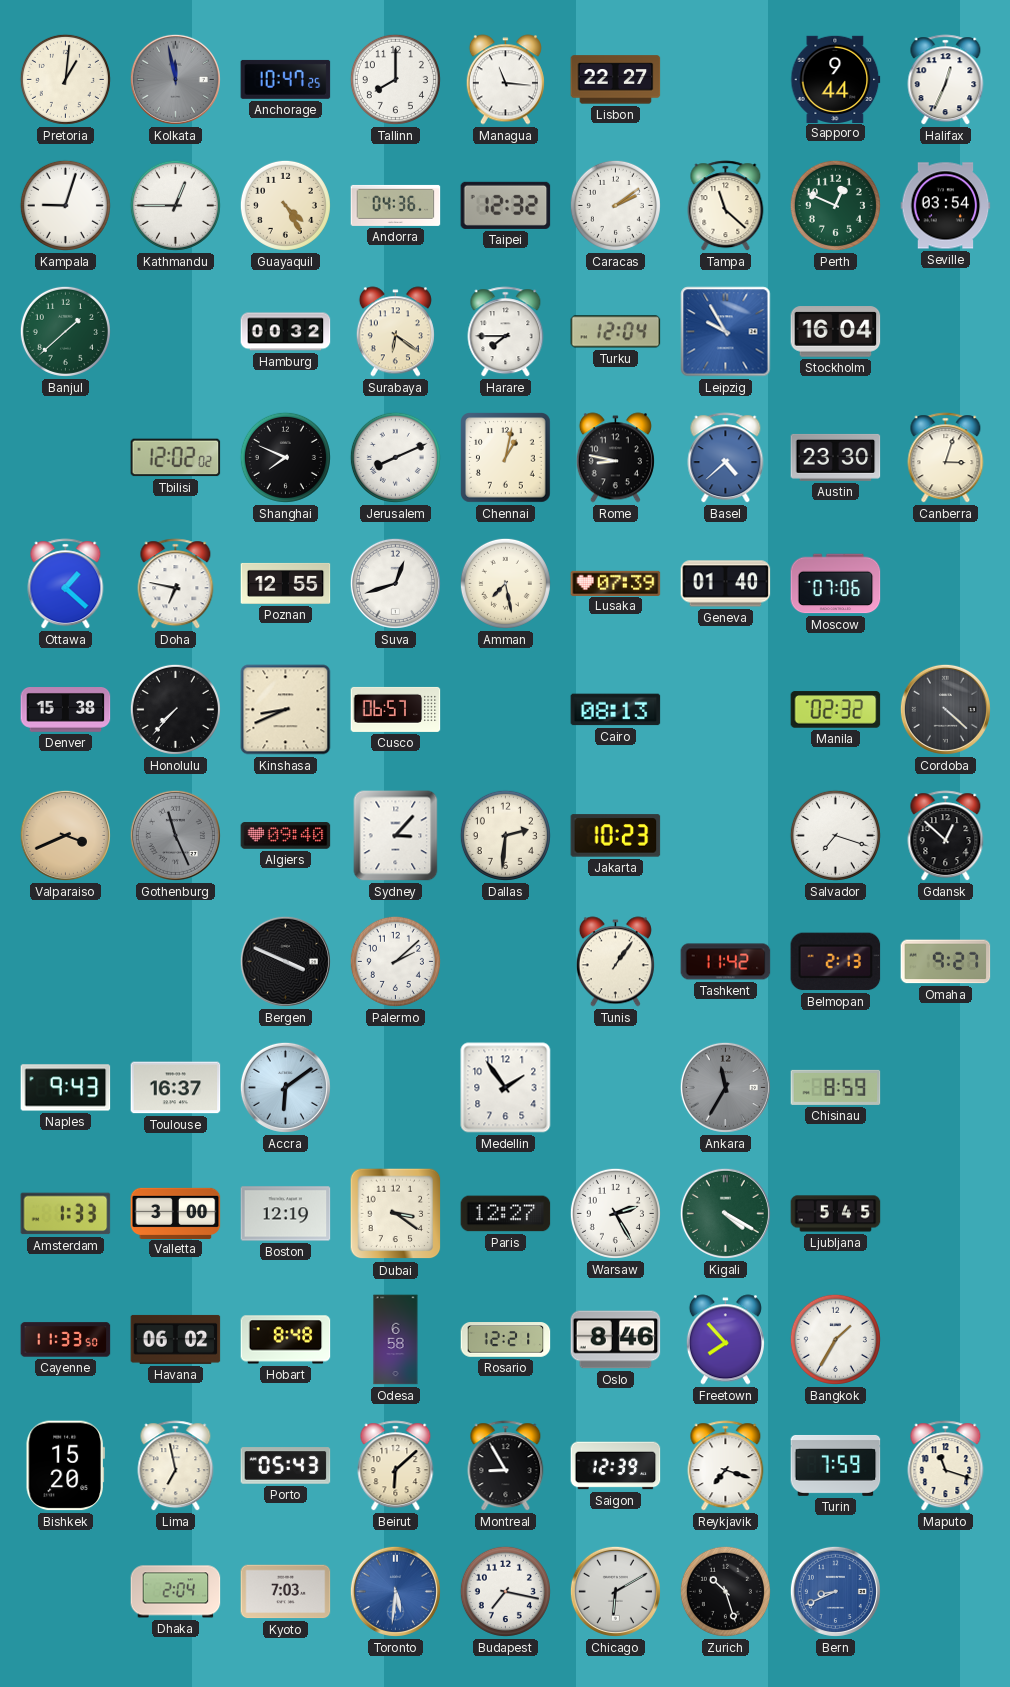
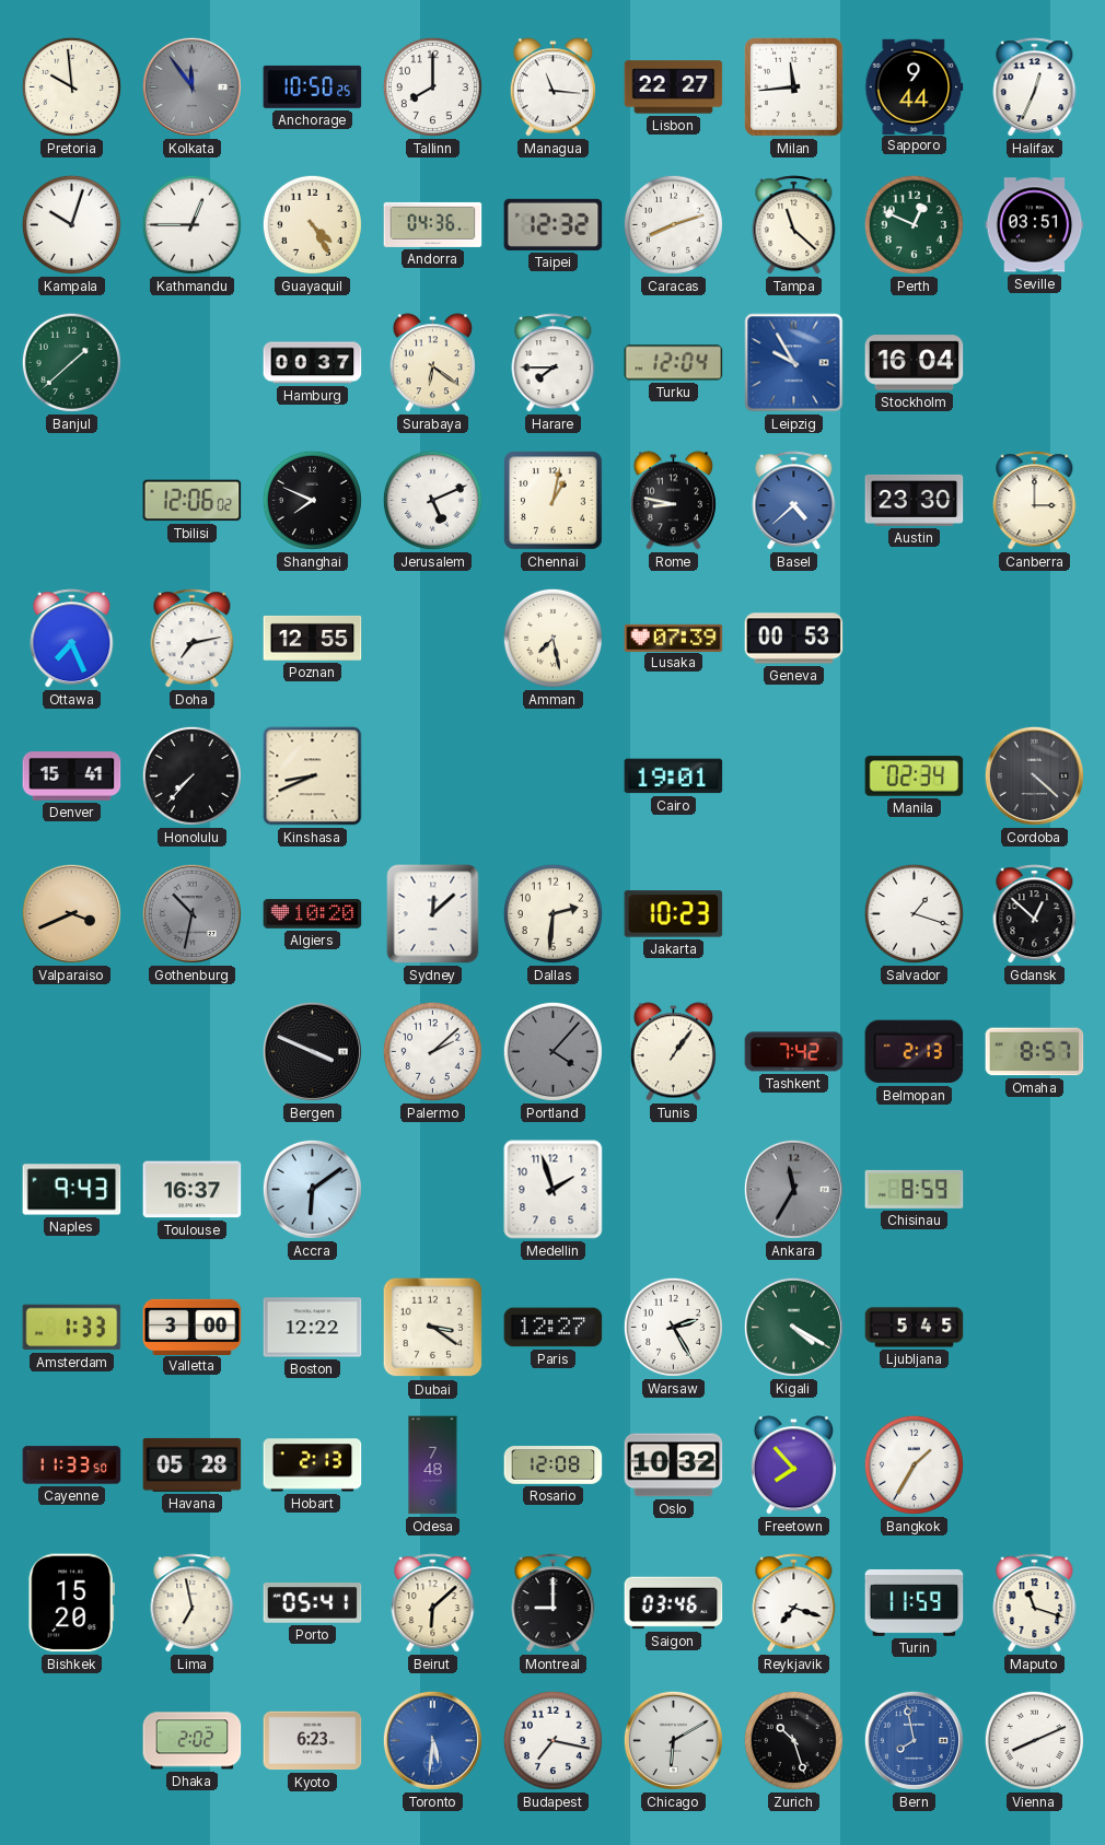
Pretoria: 1:01 -> 9:59 (71, 86)
Kolkata: 11:58 -> 11:54 (191, 86)
Anchorage: 10:47 -> 10:50 (313, 86)
Milan: none -> 11:44 (794, 87)
Kampala: 9:03 -> 10:03 (71, 224)
Caracas: 2:09 -> 8:12 (673, 224)
Seville: 03:54 -> 03:51 (1035, 225)
Hamburg: 00:32 -> 00:37 (313, 363)
Tbilisi: 12:02 -> 12:06 (193, 501)
Jerusalem: 8:11 -> 5:11 (432, 500)
Canberra: 3:03 -> 3:00 (1035, 501)
Ottawa: 1:22 -> 7:26 (72, 639)
Doha: 6:47 -> 7:13 (193, 639)
Suva: 12:42 -> none (395, 583)
Geneva: 01:40 -> 00:53 (794, 639)
Moscow: 07:06 -> none (836, 584)
Denver: 15:38 -> 15:41 (72, 776)
Cusco: 06:57 -> none (396, 709)
Cairo: 08:13 -> 19:01 (674, 776)
Manila: 02:32 -> 02:34 (915, 776)
Gothenburg: 11:26 -> 10:32 (191, 913)
Algiers: 09:40 -> 10:20 (313, 914)
Sydney: 3:07 -> 12:08 (433, 914)
Salvador: 7:18 -> 1:18 (914, 913)
Portland: none -> 4:07 (552, 1051)
Tashkent: 11:42 -> 7:42 (794, 1052)
Omaha: 9:27 -> 8:57 (1035, 1052)
Medellin: 1:54 -> 1:57 (554, 1190)
Boston: 12:19 -> 12:22 (313, 1328)
Havana: 06:02 -> 05:28 (193, 1464)
Hobart: 8:48 -> 2:13 (313, 1466)
Odesa: 6:58 -> 7:48 (433, 1466)
Rosario: 12:21 -> 12:08 (554, 1466)
Oslo: 8:46 -> 10:32 (674, 1466)
Porto: 05:43 -> 05:41 (313, 1603)
Montreal: 8:55 -> 9:00 (554, 1603)
Saigon: 12:39 -> 03:46 (674, 1603)
Turin: 7:59 -> 11:59 (915, 1602)
Dhaka: 2:04 -> 2:02 (193, 1741)
Kyoto: 7:03 -> 6:23 (313, 1741)
Bern: 8:41 -> 7:58 (914, 1740)
Vienna: none -> 8:11 (1034, 1740)
